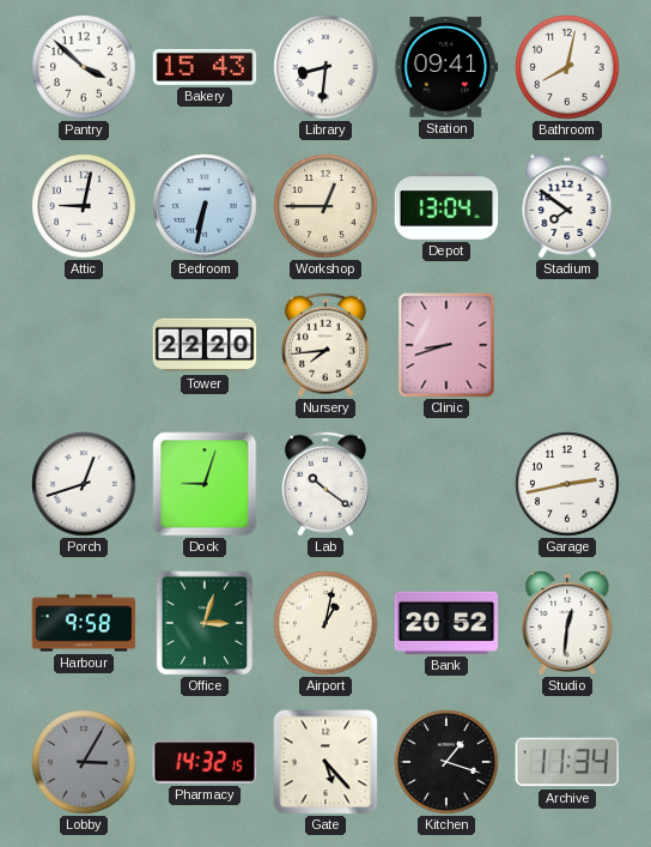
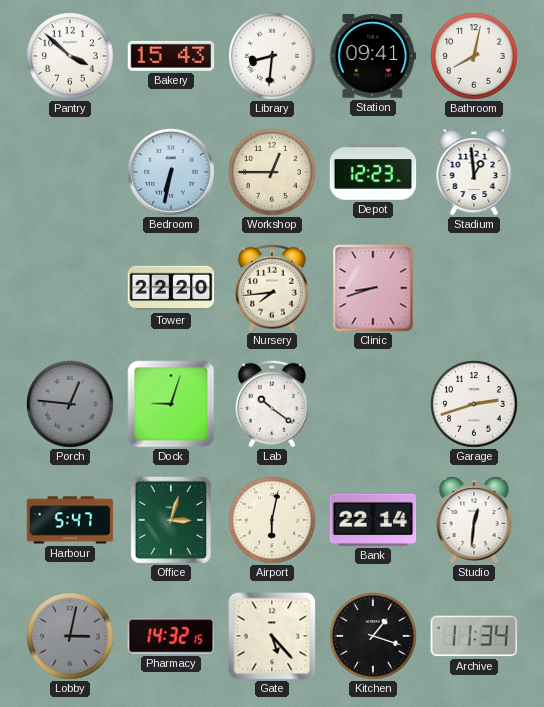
Attic: 9:02 -> none (84, 206)
Depot: 13:04 -> 12:23 (373, 172)
Stadium: 7:51 -> 12:59 (474, 172)
Porch: 12:42 -> 12:46 (70, 404)
Porch dial: white -> grey (70, 404)
Garage: 2:43 -> 2:42 (474, 404)
Harbour: 9:58 -> 5:47 (70, 520)
Airport: 1:02 -> 6:02 (272, 520)
Bank: 20:52 -> 22:14 (373, 520)
Lobby: 3:05 -> 3:02 (70, 636)
